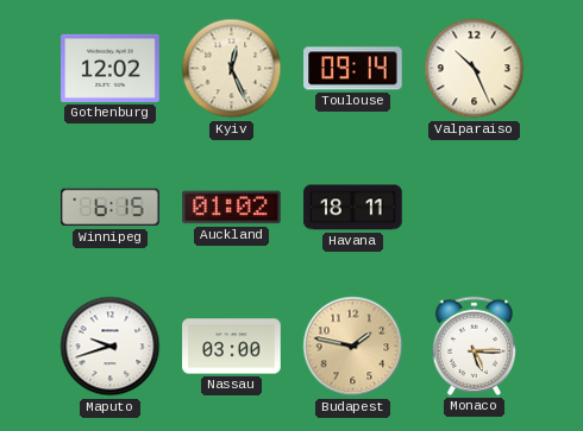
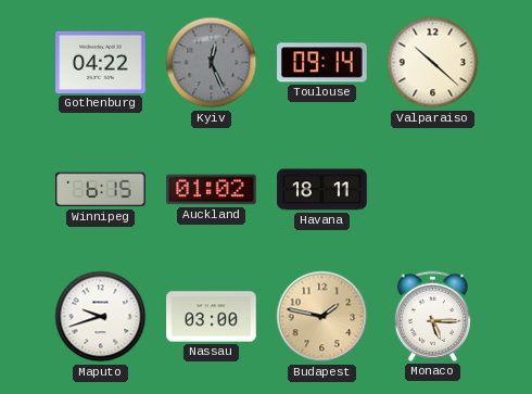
Gothenburg: 12:02 -> 04:22 (101, 62)
Kyiv dial: cream -> grey (212, 63)
Valparaiso: 10:26 -> 10:22 (433, 63)
